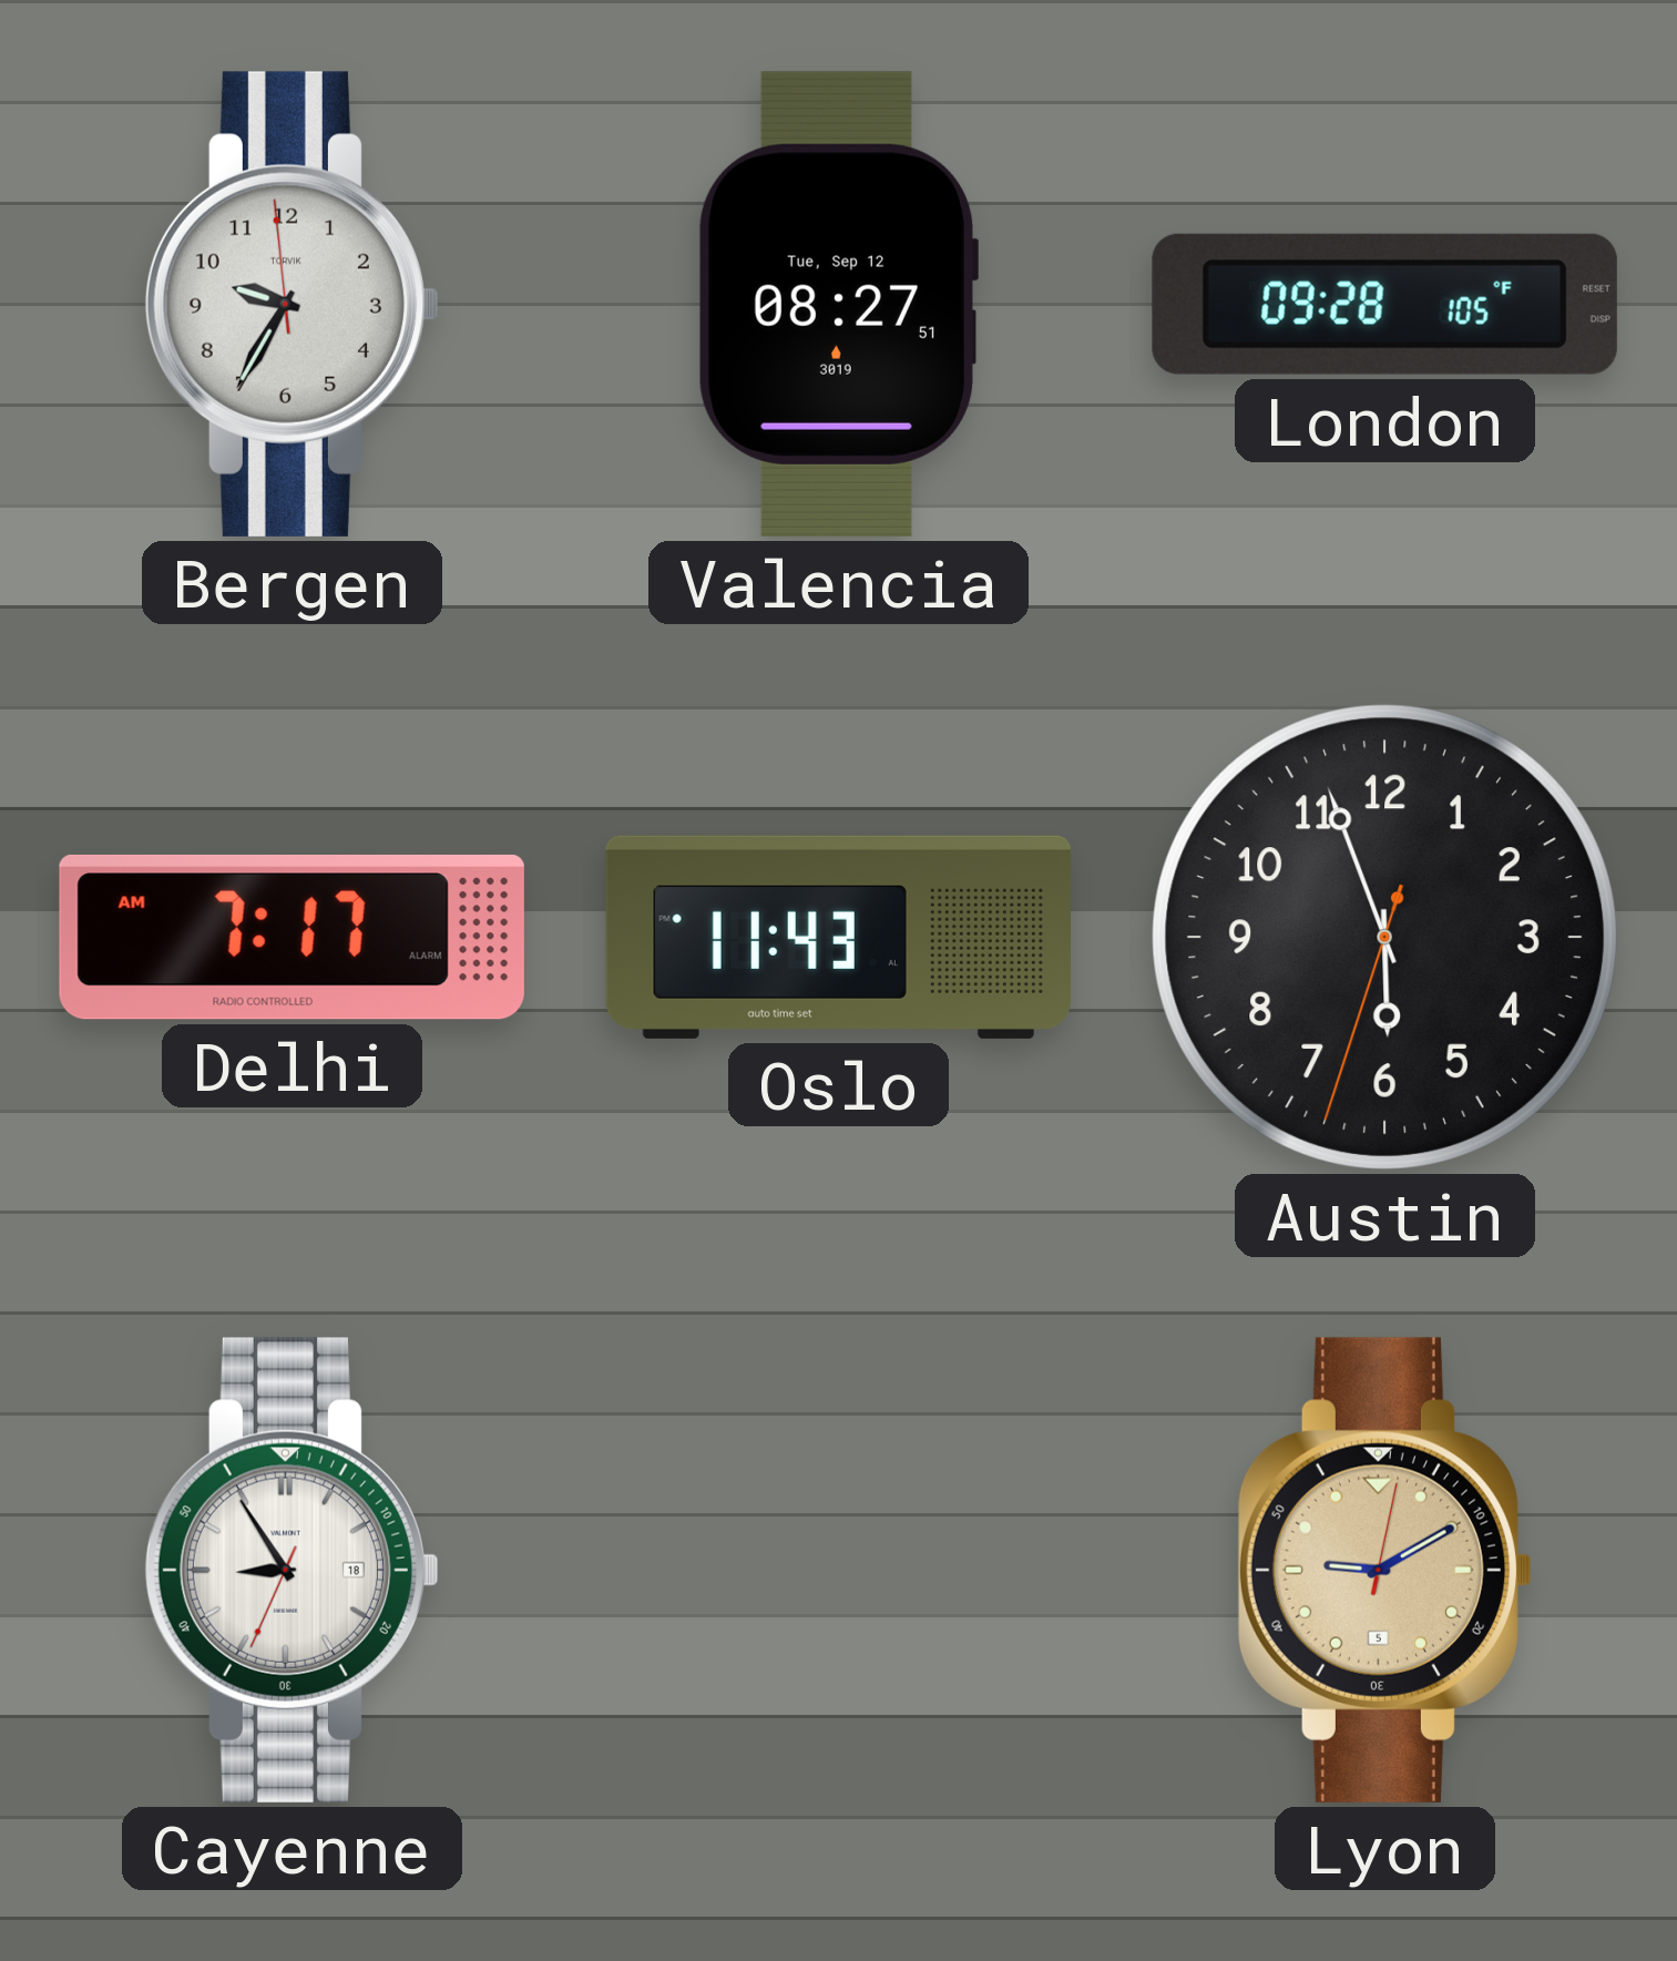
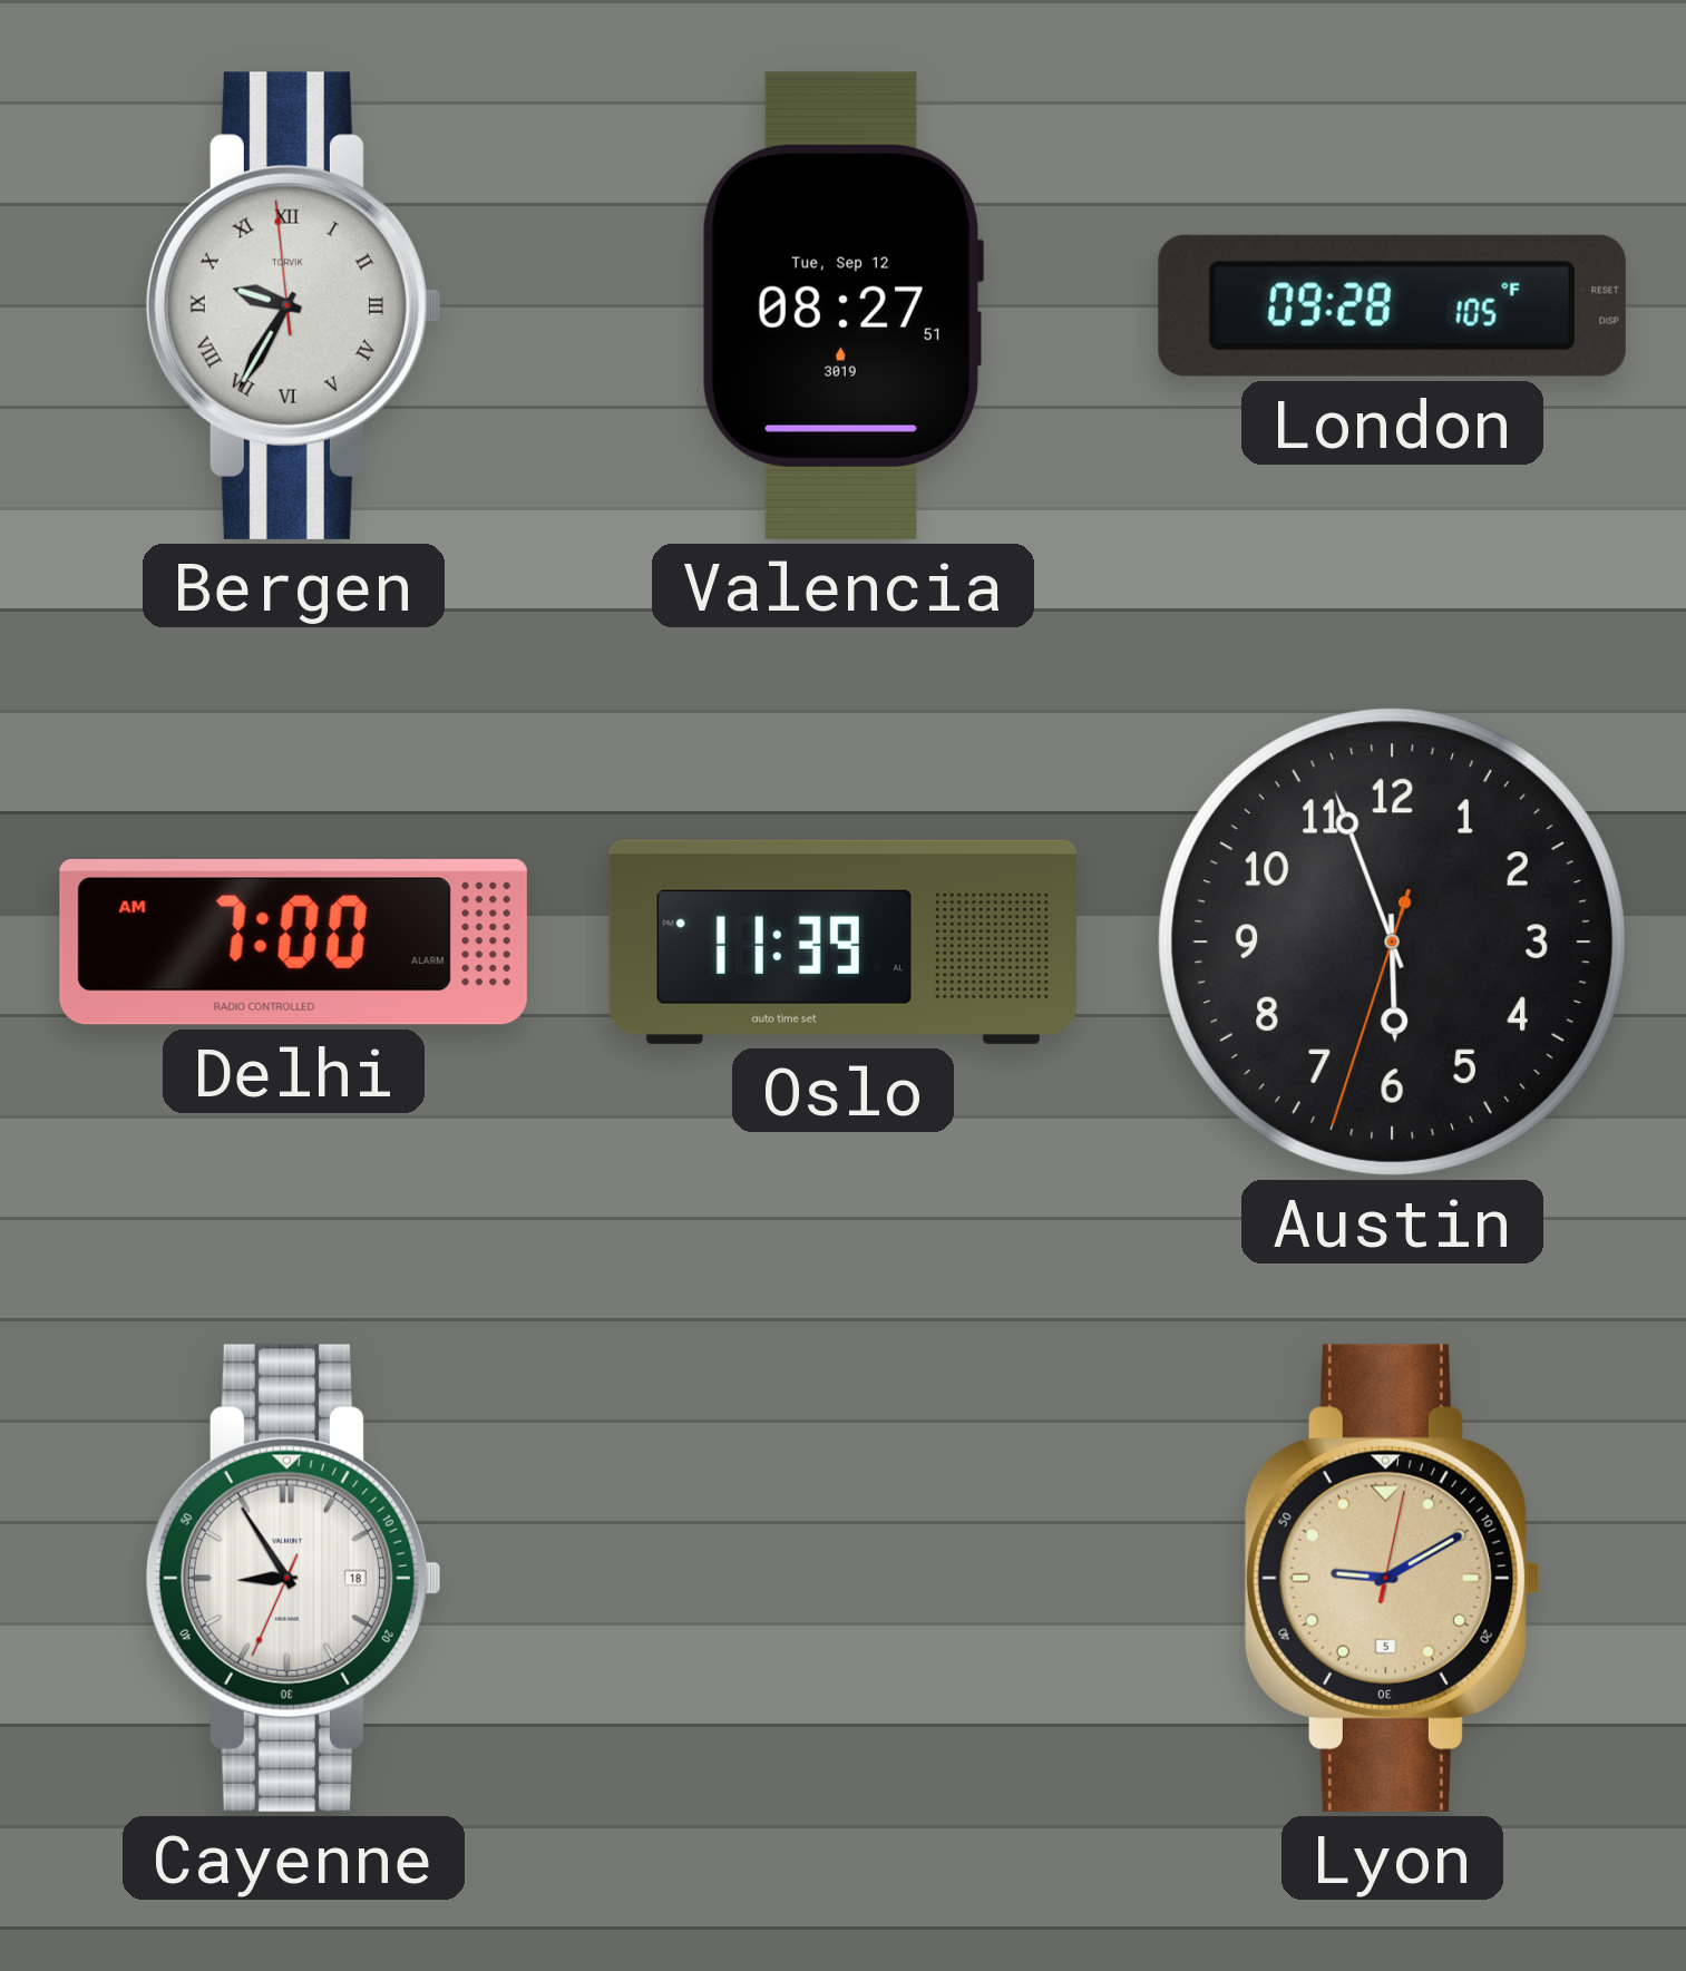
Bergen numerals: Arabic -> Roman (292, 305)
Delhi: 7:17 -> 7:00 (293, 941)
Oslo: 11:43 -> 11:39 (842, 941)
